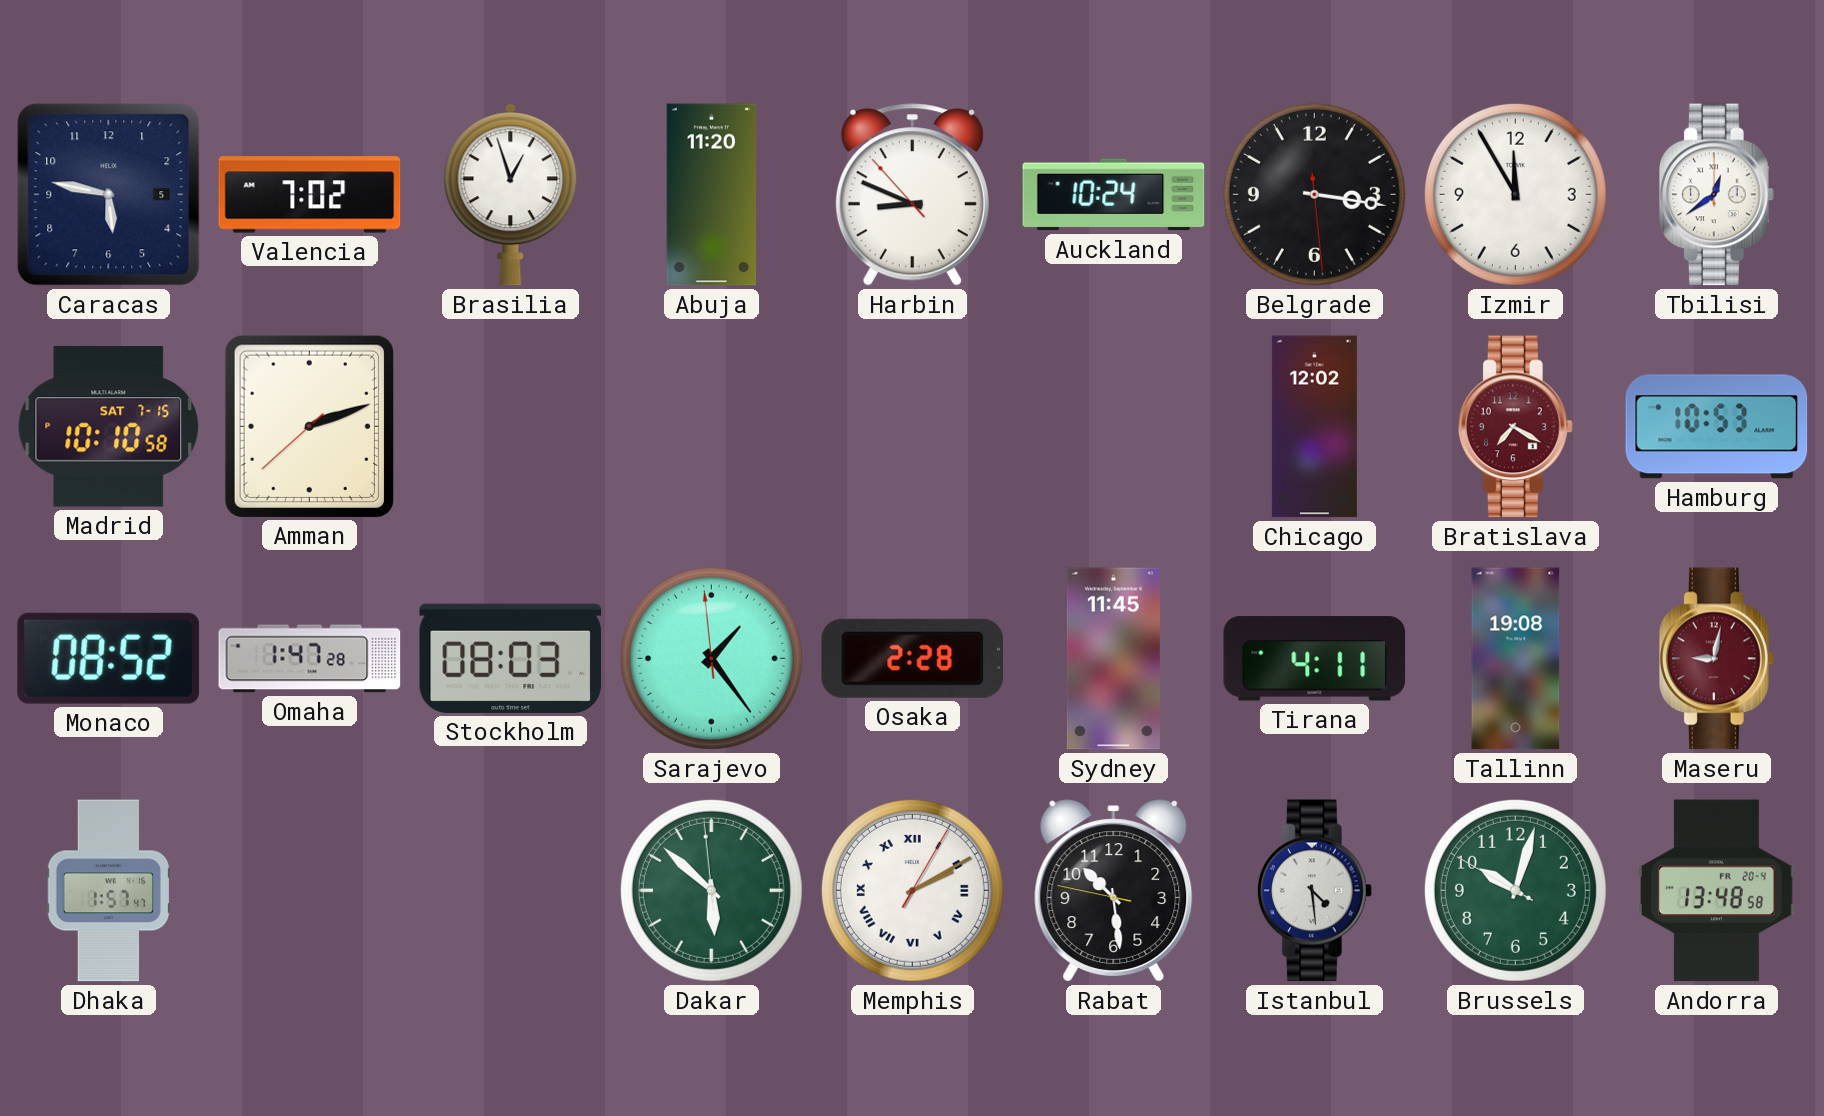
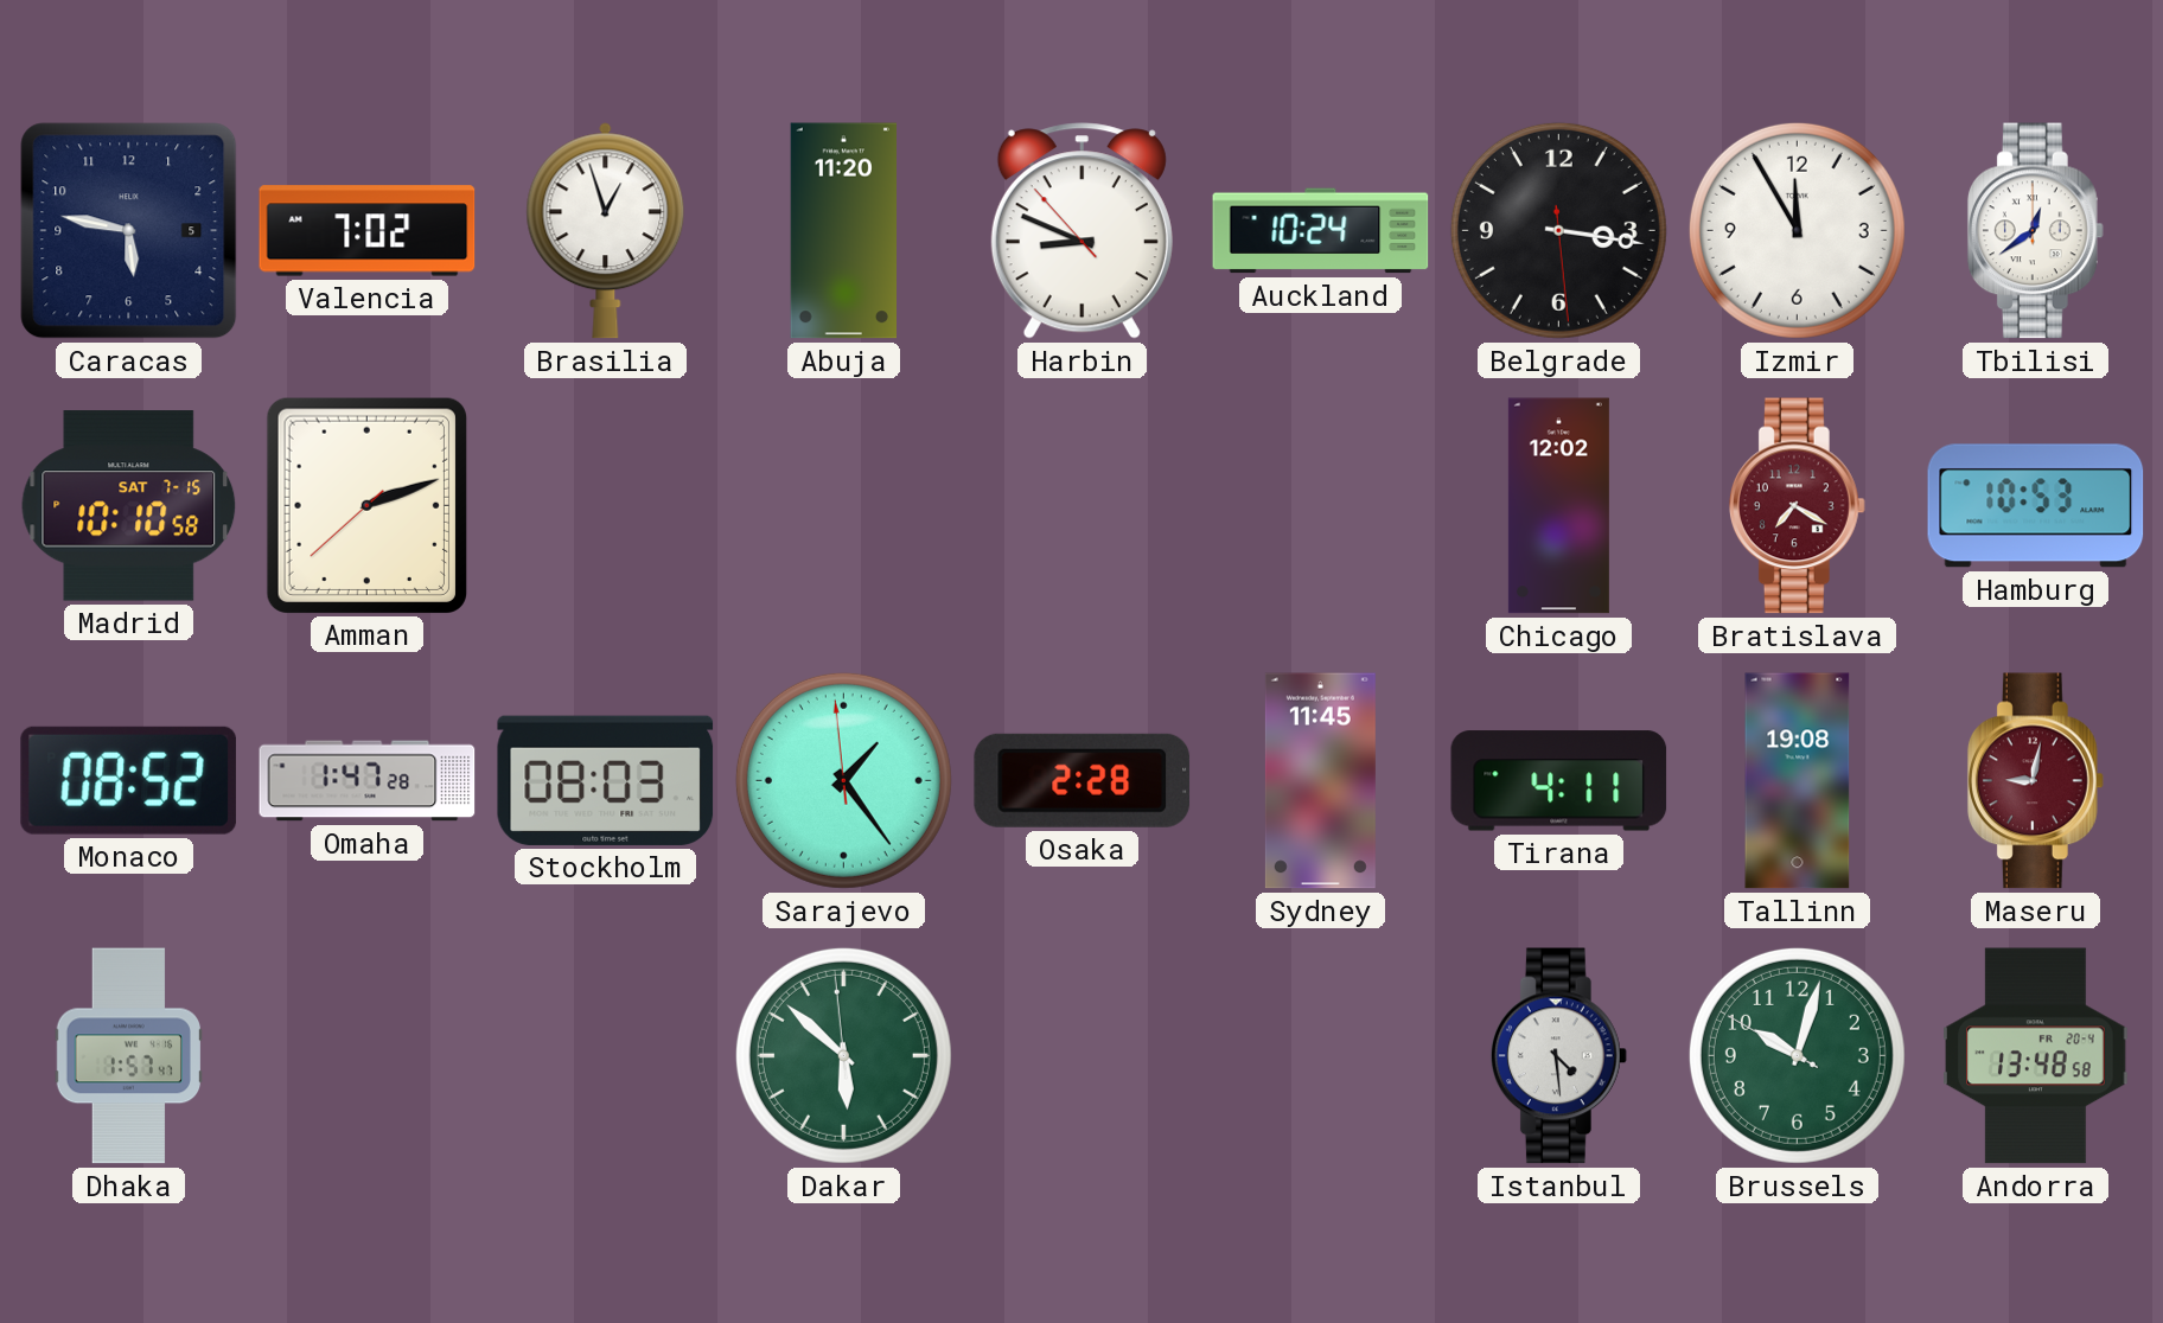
Memphis: 2:10 -> none (912, 890)
Rabat: 10:28 -> none (1114, 891)
